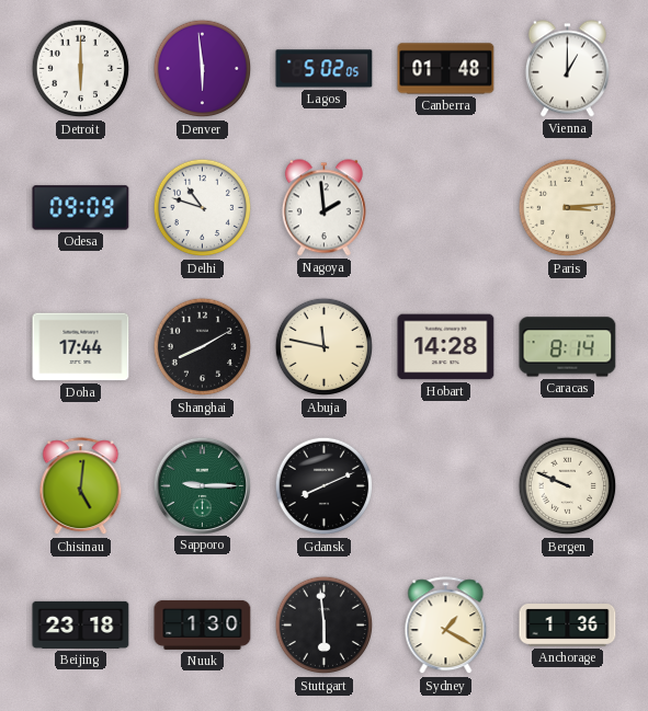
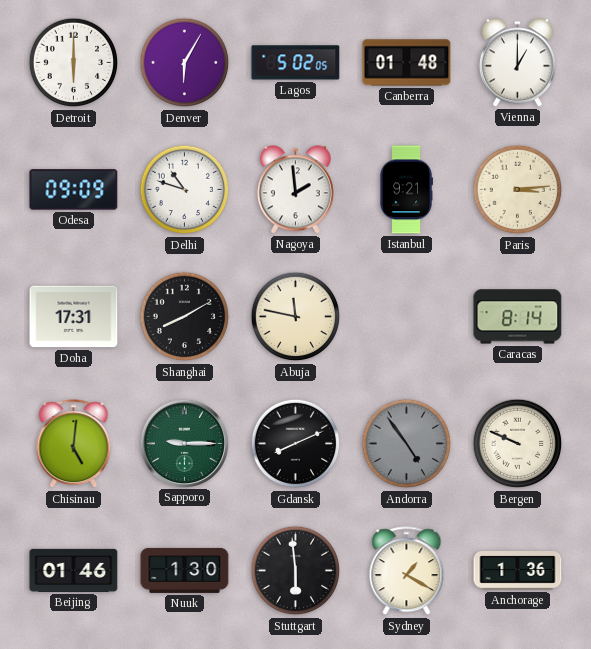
Denver: 5:59 -> 6:05 (185, 63)
Istanbul: none -> 9:21 (406, 190)
Doha: 17:44 -> 17:31 (74, 317)
Hobart: 14:28 -> none (446, 347)
Andorra: none -> 4:54 (407, 444)
Beijing: 23:18 -> 01:46 (74, 570)
